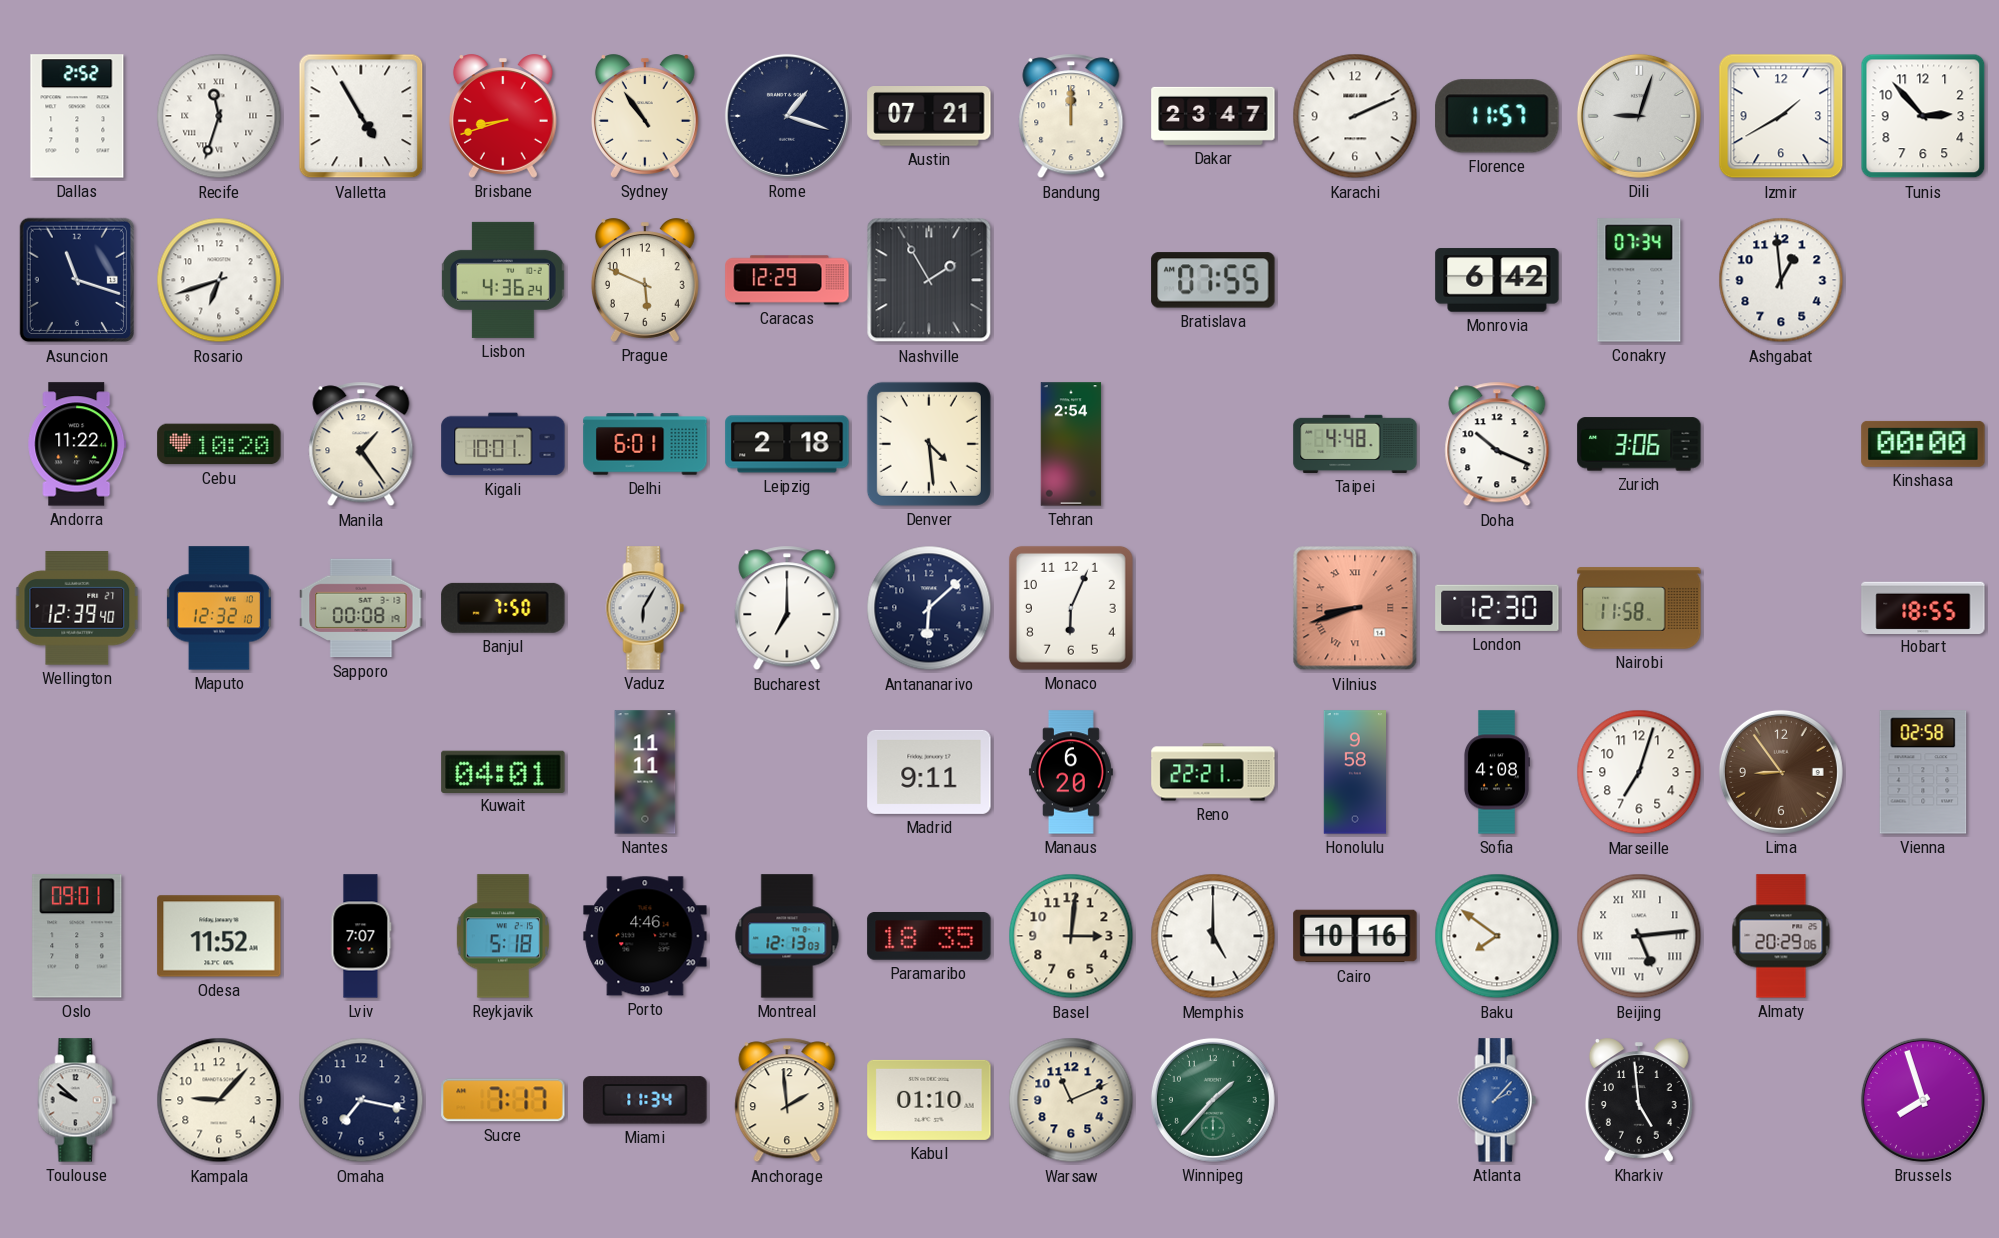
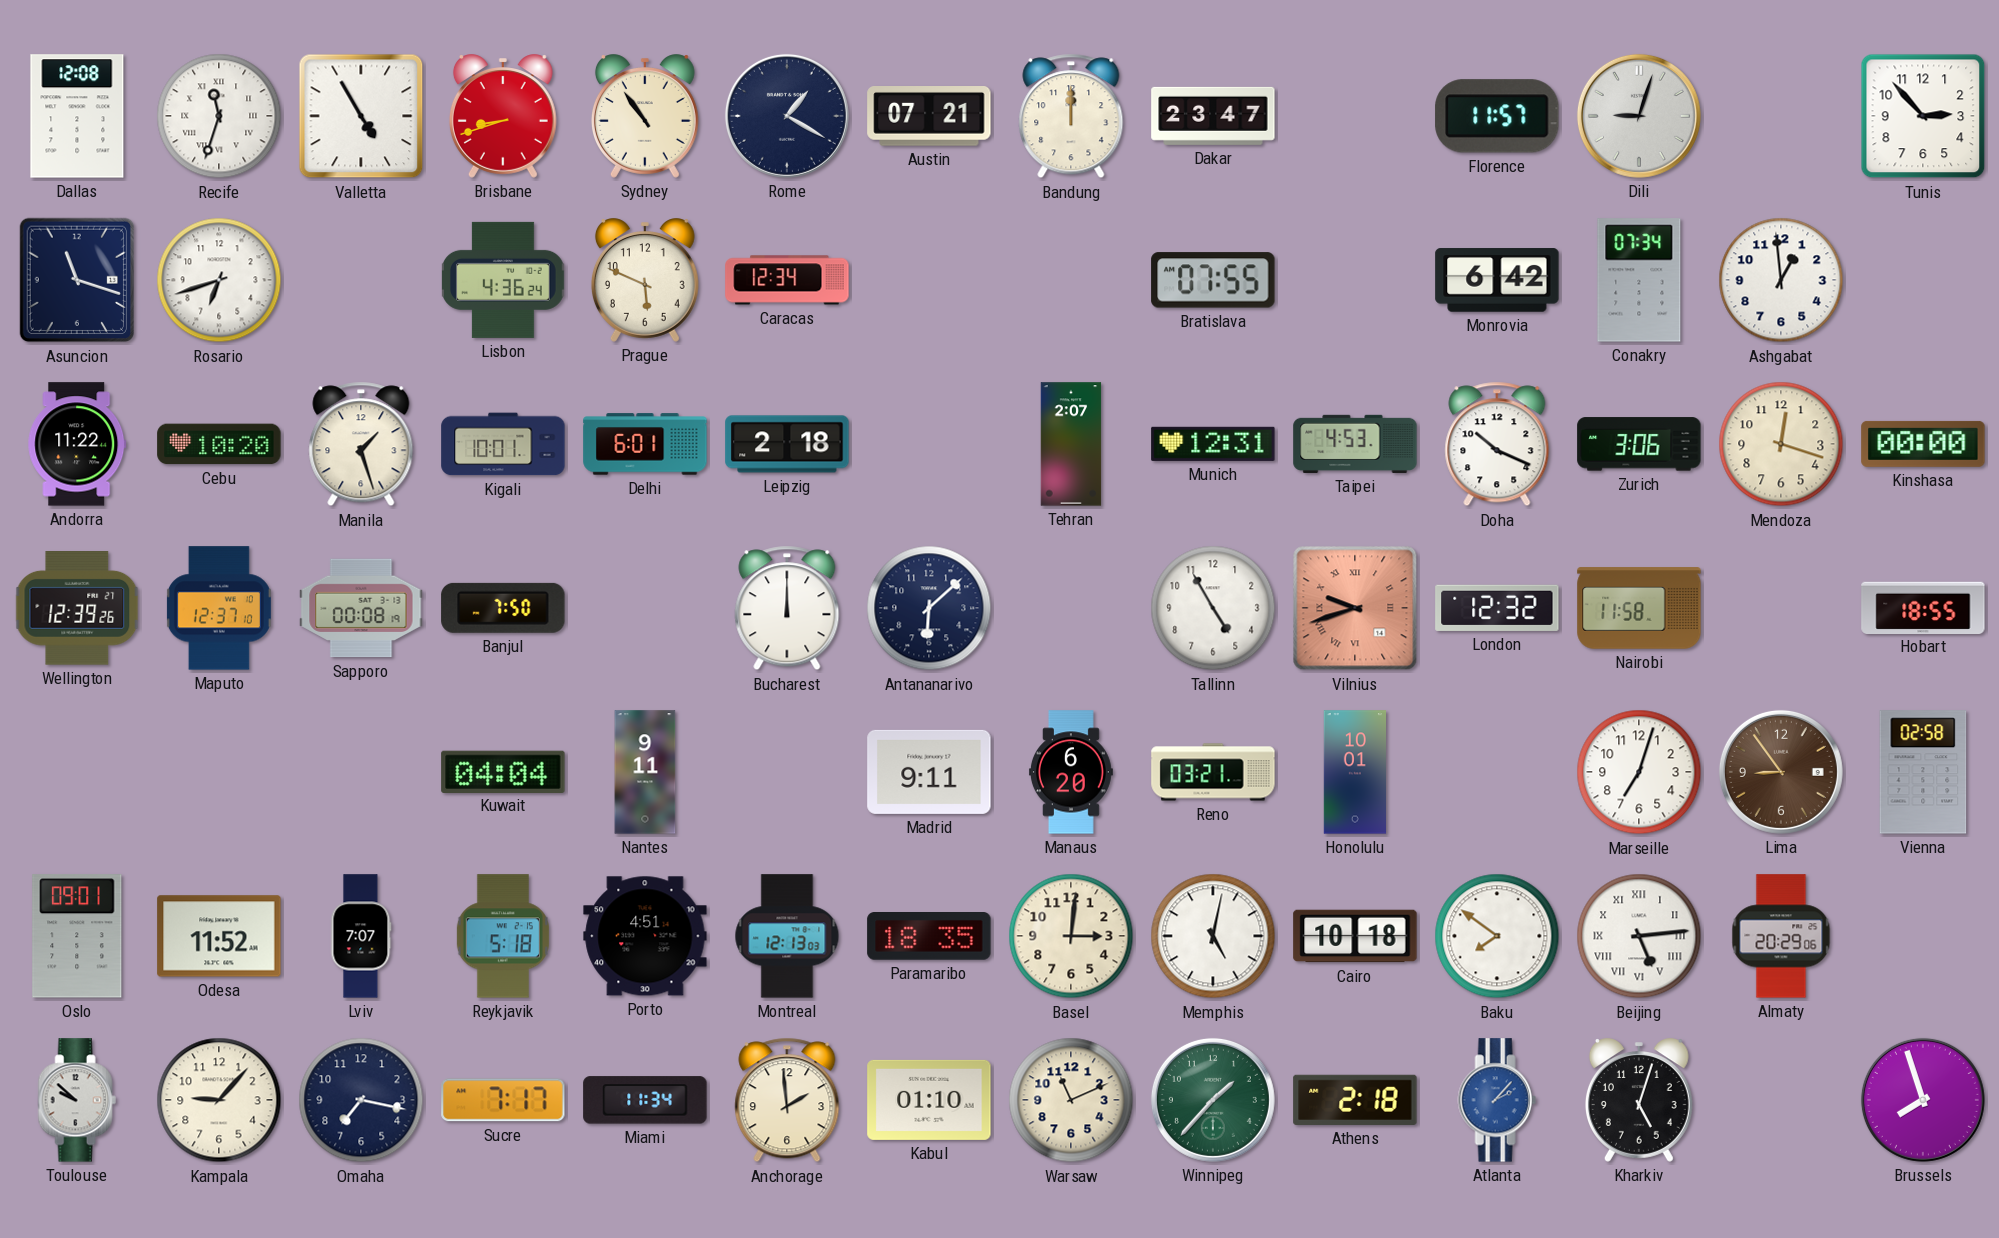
Dallas: 2:52 -> 12:08 (77, 116)
Rome: 1:18 -> 1:20 (787, 116)
Karachi: 2:11 -> none (1355, 116)
Izmir: 1:40 -> none (1781, 116)
Caracas: 12:29 -> 12:34 (787, 280)
Nashville: 1:55 -> none (929, 280)
Manila: 1:24 -> 1:27 (361, 444)
Denver: 4:29 -> none (929, 444)
Tehran: 2:54 -> 2:07 (1071, 444)
Munich: none -> 12:31 (1213, 444)
Taipei: 4:48 -> 4:53 (1355, 444)
Mendoza: none -> 12:18 (1781, 444)
Wellington: 12:39:40 -> 12:39:26 (77, 609)
Maputo: 12:32 -> 12:37 (219, 608)
Vaduz: 6:05 -> none (645, 608)
Bucharest: 7:00 -> 12:00 (787, 608)
Monaco: 6:04 -> none (1071, 608)
Tallinn: none -> 4:55 (1213, 608)
Vilnius: 8:42 -> 9:42 (1355, 608)
London: 12:30 -> 12:32 (1497, 608)
Kuwait: 04:01 -> 04:04 (503, 771)
Nantes: 11:11 -> 9:11 (645, 772)
Reno: 22:21 -> 03:21 (1213, 772)
Honolulu: 9:58 -> 10:01 (1355, 772)
Sofia: 4:08 -> none (1496, 772)
Porto: 4:46 -> 4:51 (645, 936)
Memphis: 5:00 -> 5:02 (1213, 936)
Cairo: 10:16 -> 10:18 (1355, 936)
Athens: none -> 2:18 (1355, 1100)
Kharkiv: 4:59 -> 5:03 (1639, 1100)
